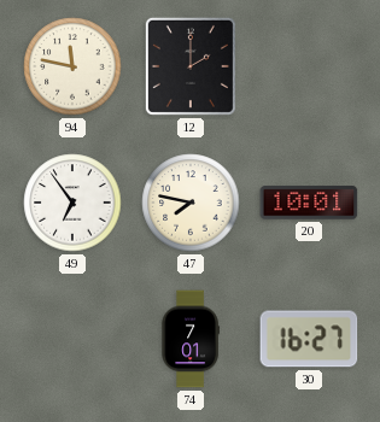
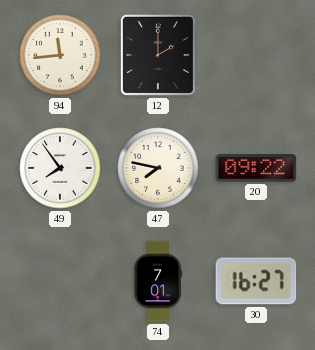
94: 11:47 -> 11:44 (60, 55)
49: 6:54 -> 7:54 (60, 168)
20: 10:01 -> 09:22 (256, 168)
